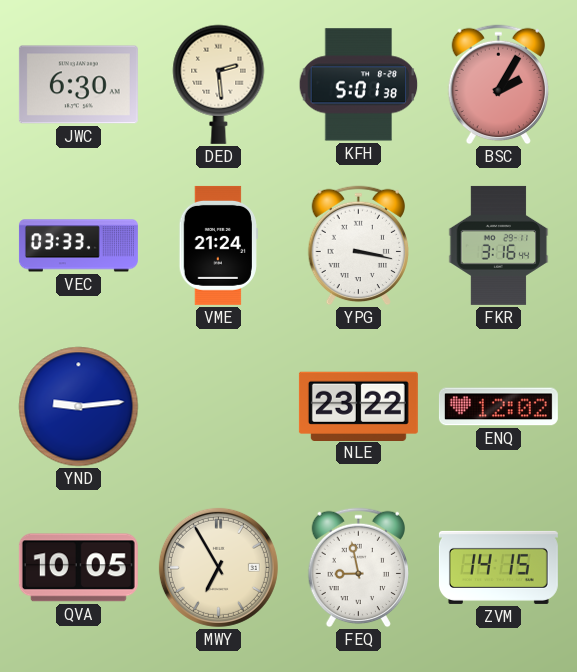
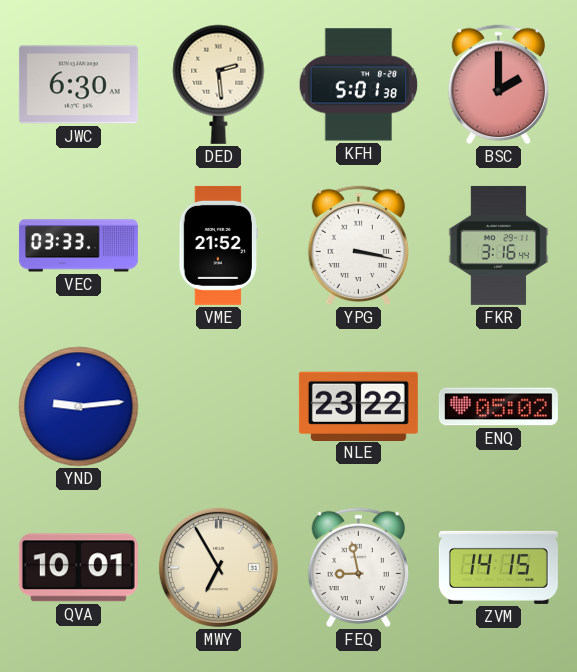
BSC: 2:05 -> 2:00 (498, 85)
VME: 21:24 -> 21:52 (218, 245)
ENQ: 12:02 -> 05:02 (498, 407)
QVA: 10:05 -> 10:01 (78, 568)
